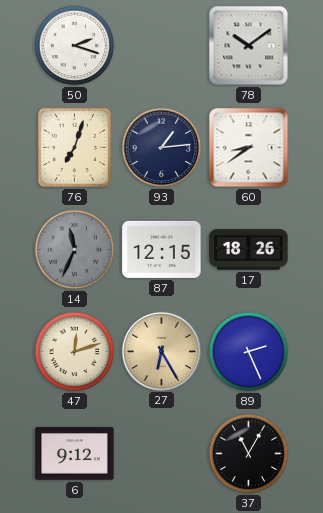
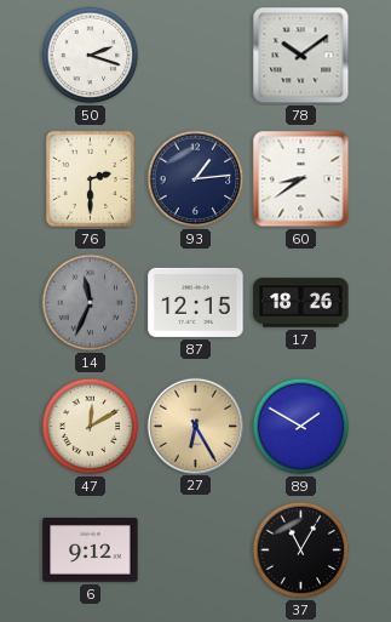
76: 7:03 -> 2:30 (90, 178)
47: 12:12 -> 12:10 (91, 427)
89: 2:26 -> 1:50 (301, 427)
